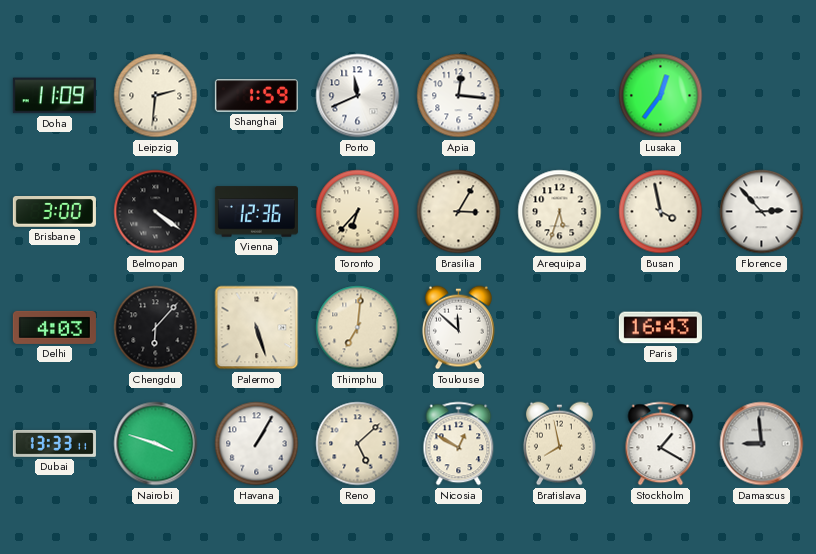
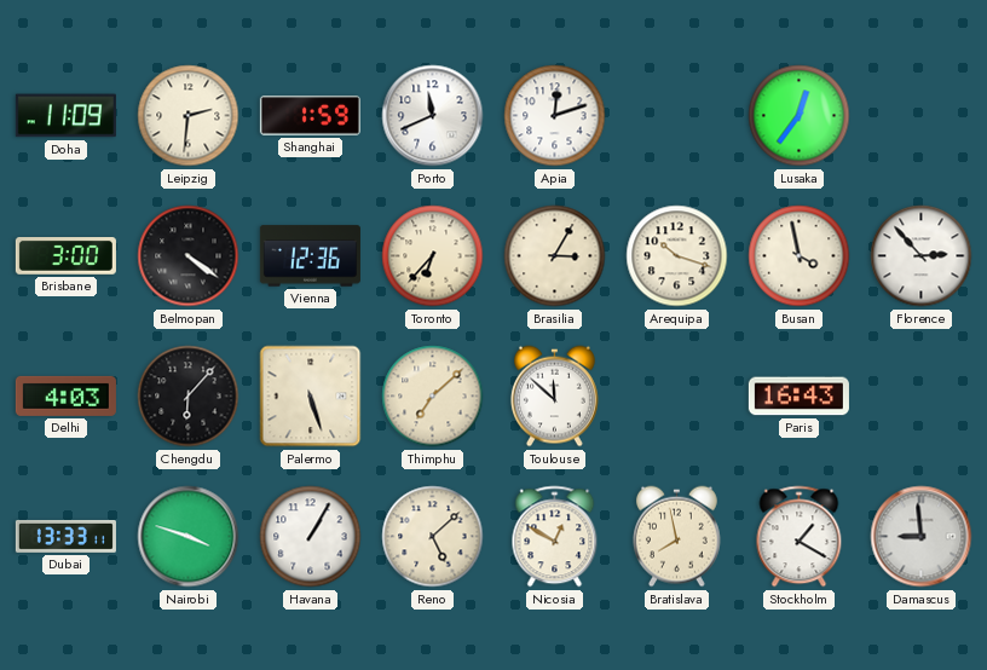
Apia: 12:16 -> 12:12 (555, 116)
Arequipa: 5:33 -> 10:18 (677, 256)
Thimphu: 7:01 -> 7:08 (433, 397)
